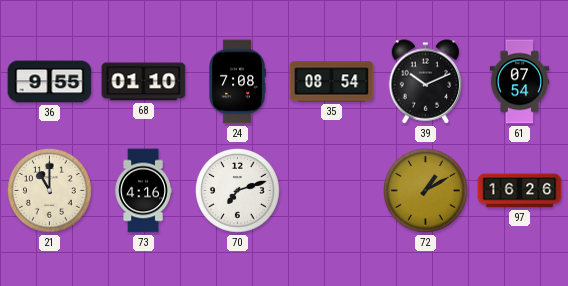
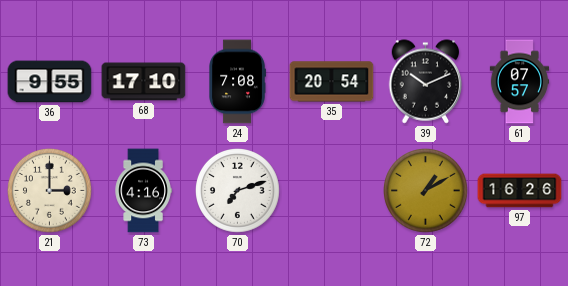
68: 01:10 -> 17:10 (144, 82)
35: 08:54 -> 20:54 (332, 82)
61: 07:54 -> 07:57 (520, 82)
21: 11:00 -> 3:00 (50, 191)
